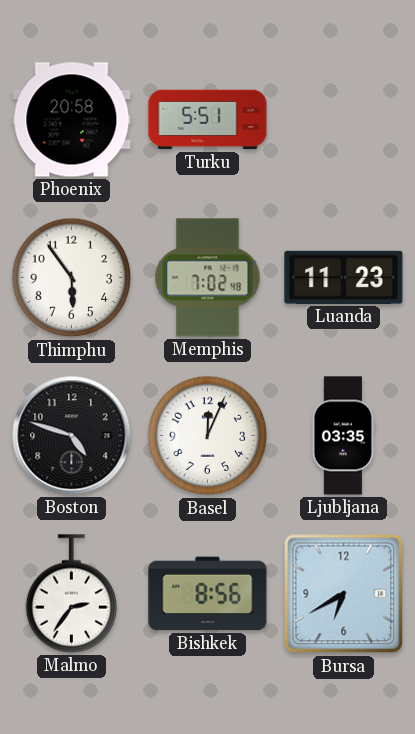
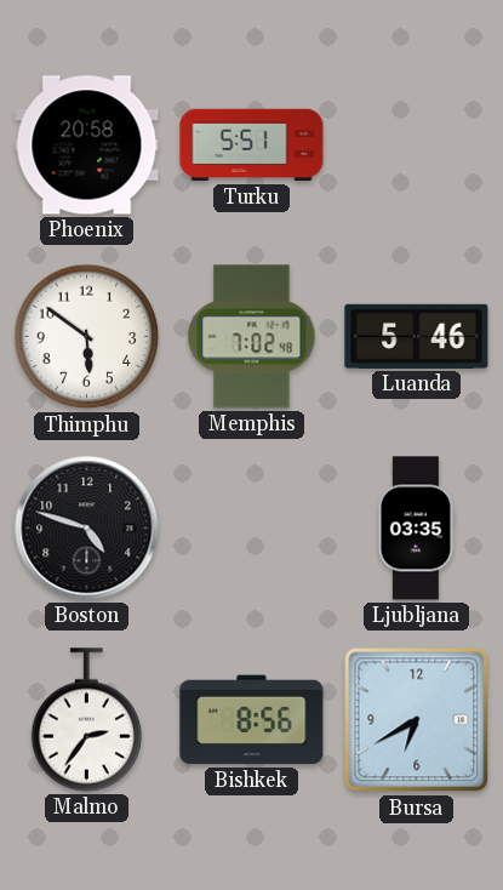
Thimphu: 5:54 -> 5:51 (87, 337)
Luanda: 11:23 -> 5:46 (417, 336)
Basel: 12:04 -> none (208, 436)
